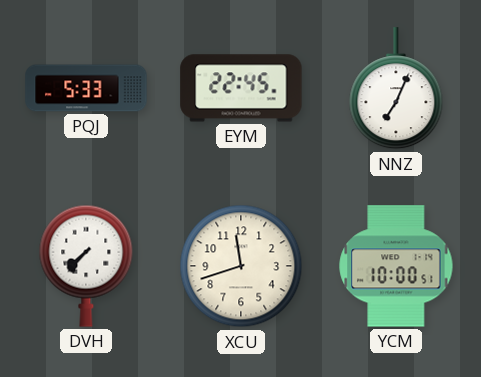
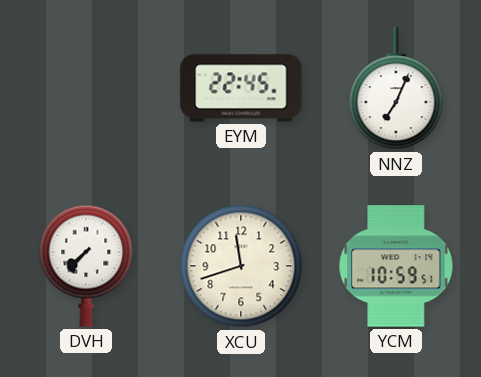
PQJ: 5:33 -> none (86, 88)
YCM: 10:00 -> 10:59 (396, 266)
